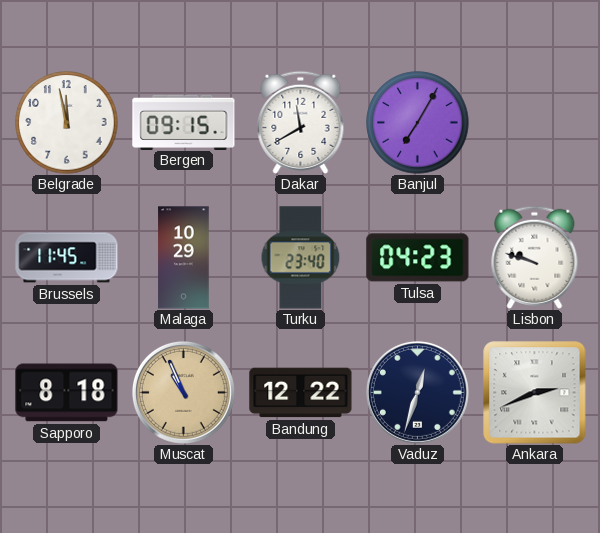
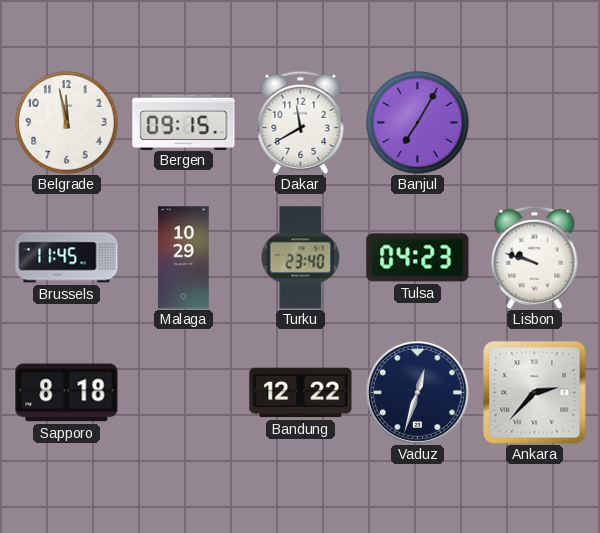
Muscat: 10:56 -> none (183, 392)
Ankara: 2:41 -> 2:37 (535, 393)
